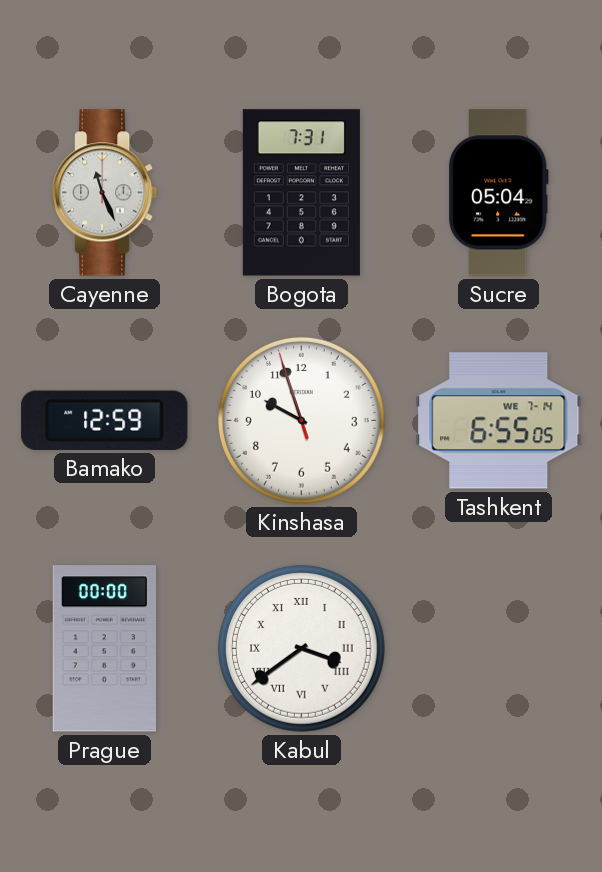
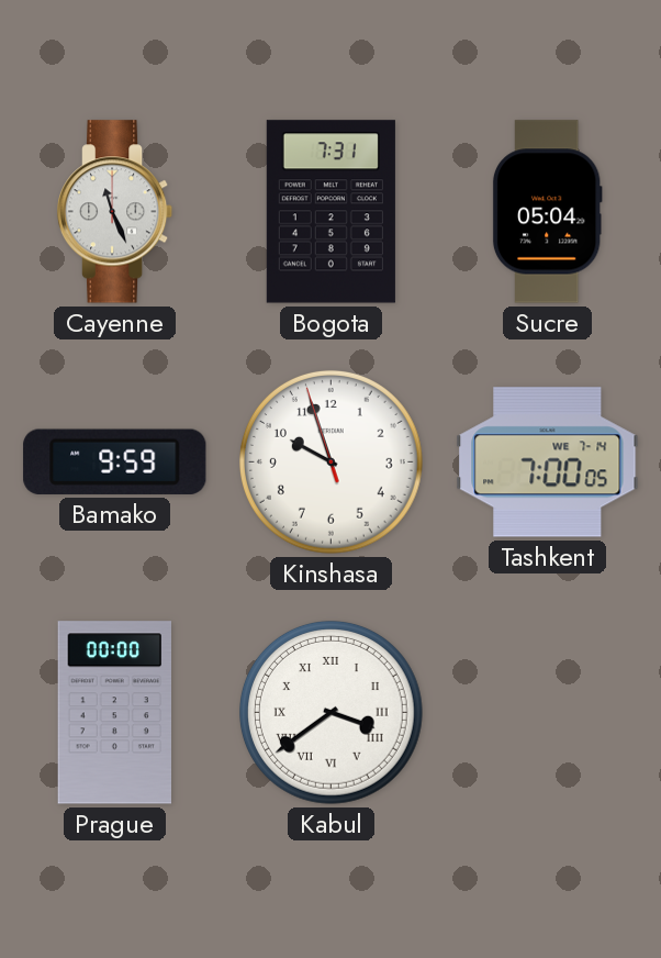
Bamako: 12:59 -> 9:59 (115, 461)
Tashkent: 6:55 -> 7:00 (548, 463)
